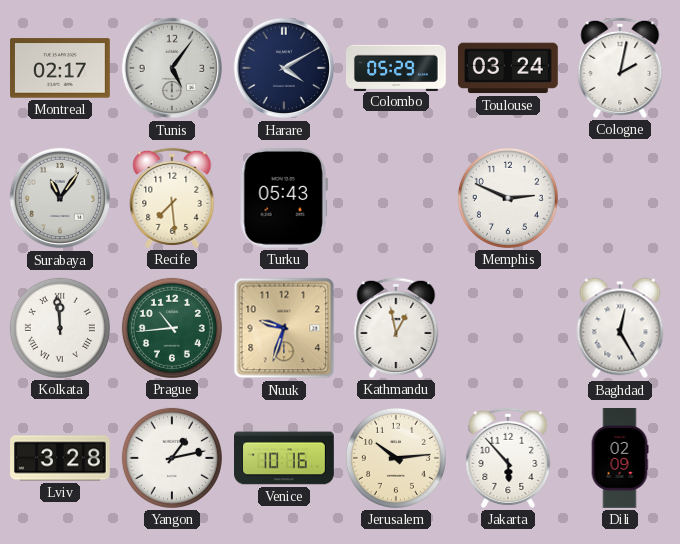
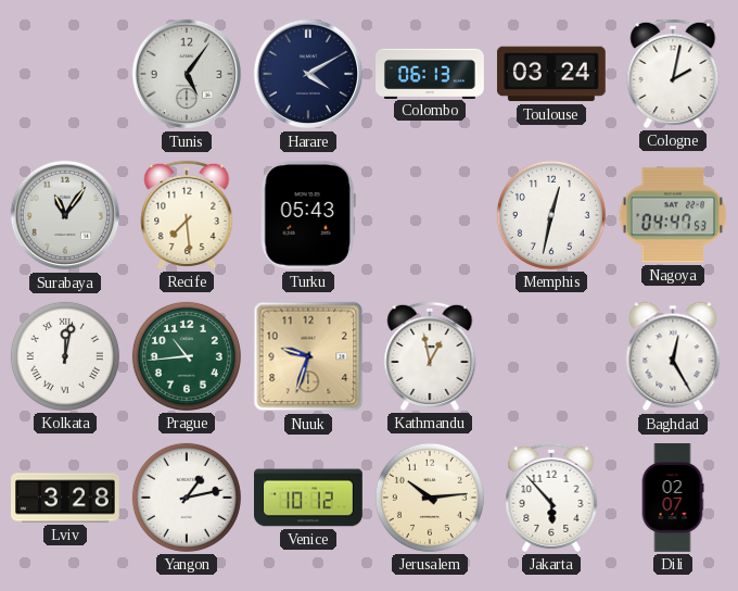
Montreal: 02:17 -> none (61, 68)
Colombo: 05:29 -> 06:13 (431, 73)
Memphis: 2:49 -> 12:32 (551, 215)
Nagoya: none -> 04:47 (673, 215)
Kolkata: 11:59 -> 12:02 (65, 356)
Venice: 10:16 -> 10:12 (309, 498)
Dili: 02:09 -> 02:07 (673, 499)
